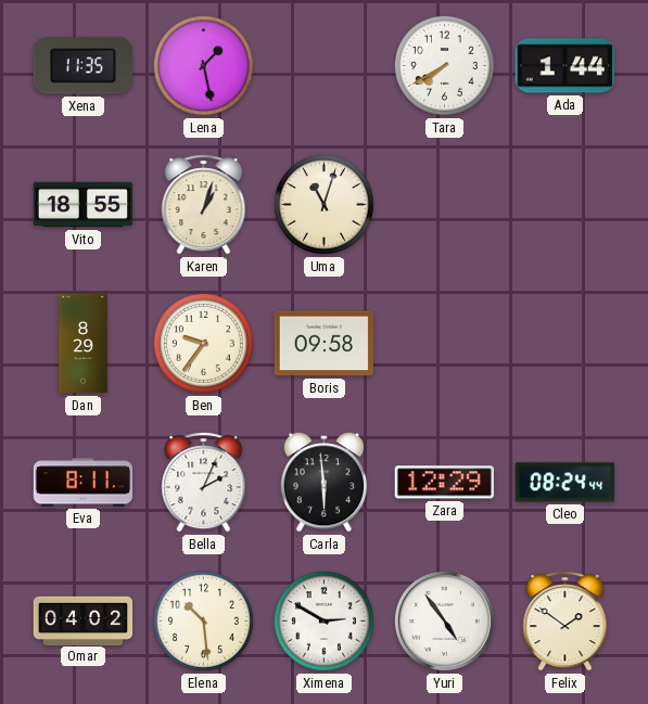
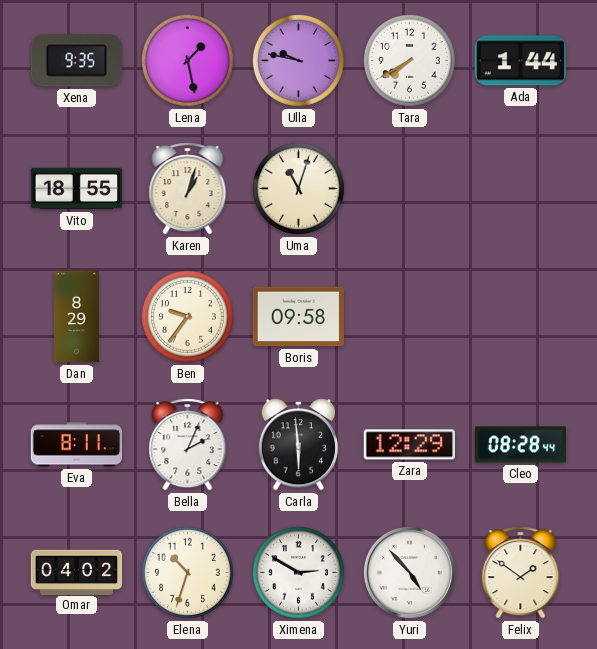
Xena: 11:35 -> 9:35 (76, 61)
Ulla: none -> 9:47 (298, 60)
Cleo: 08:24 -> 08:28 (521, 445)
Elena: 10:29 -> 10:33 (187, 572)
Yuri: 4:54 -> 4:53 (409, 572)
